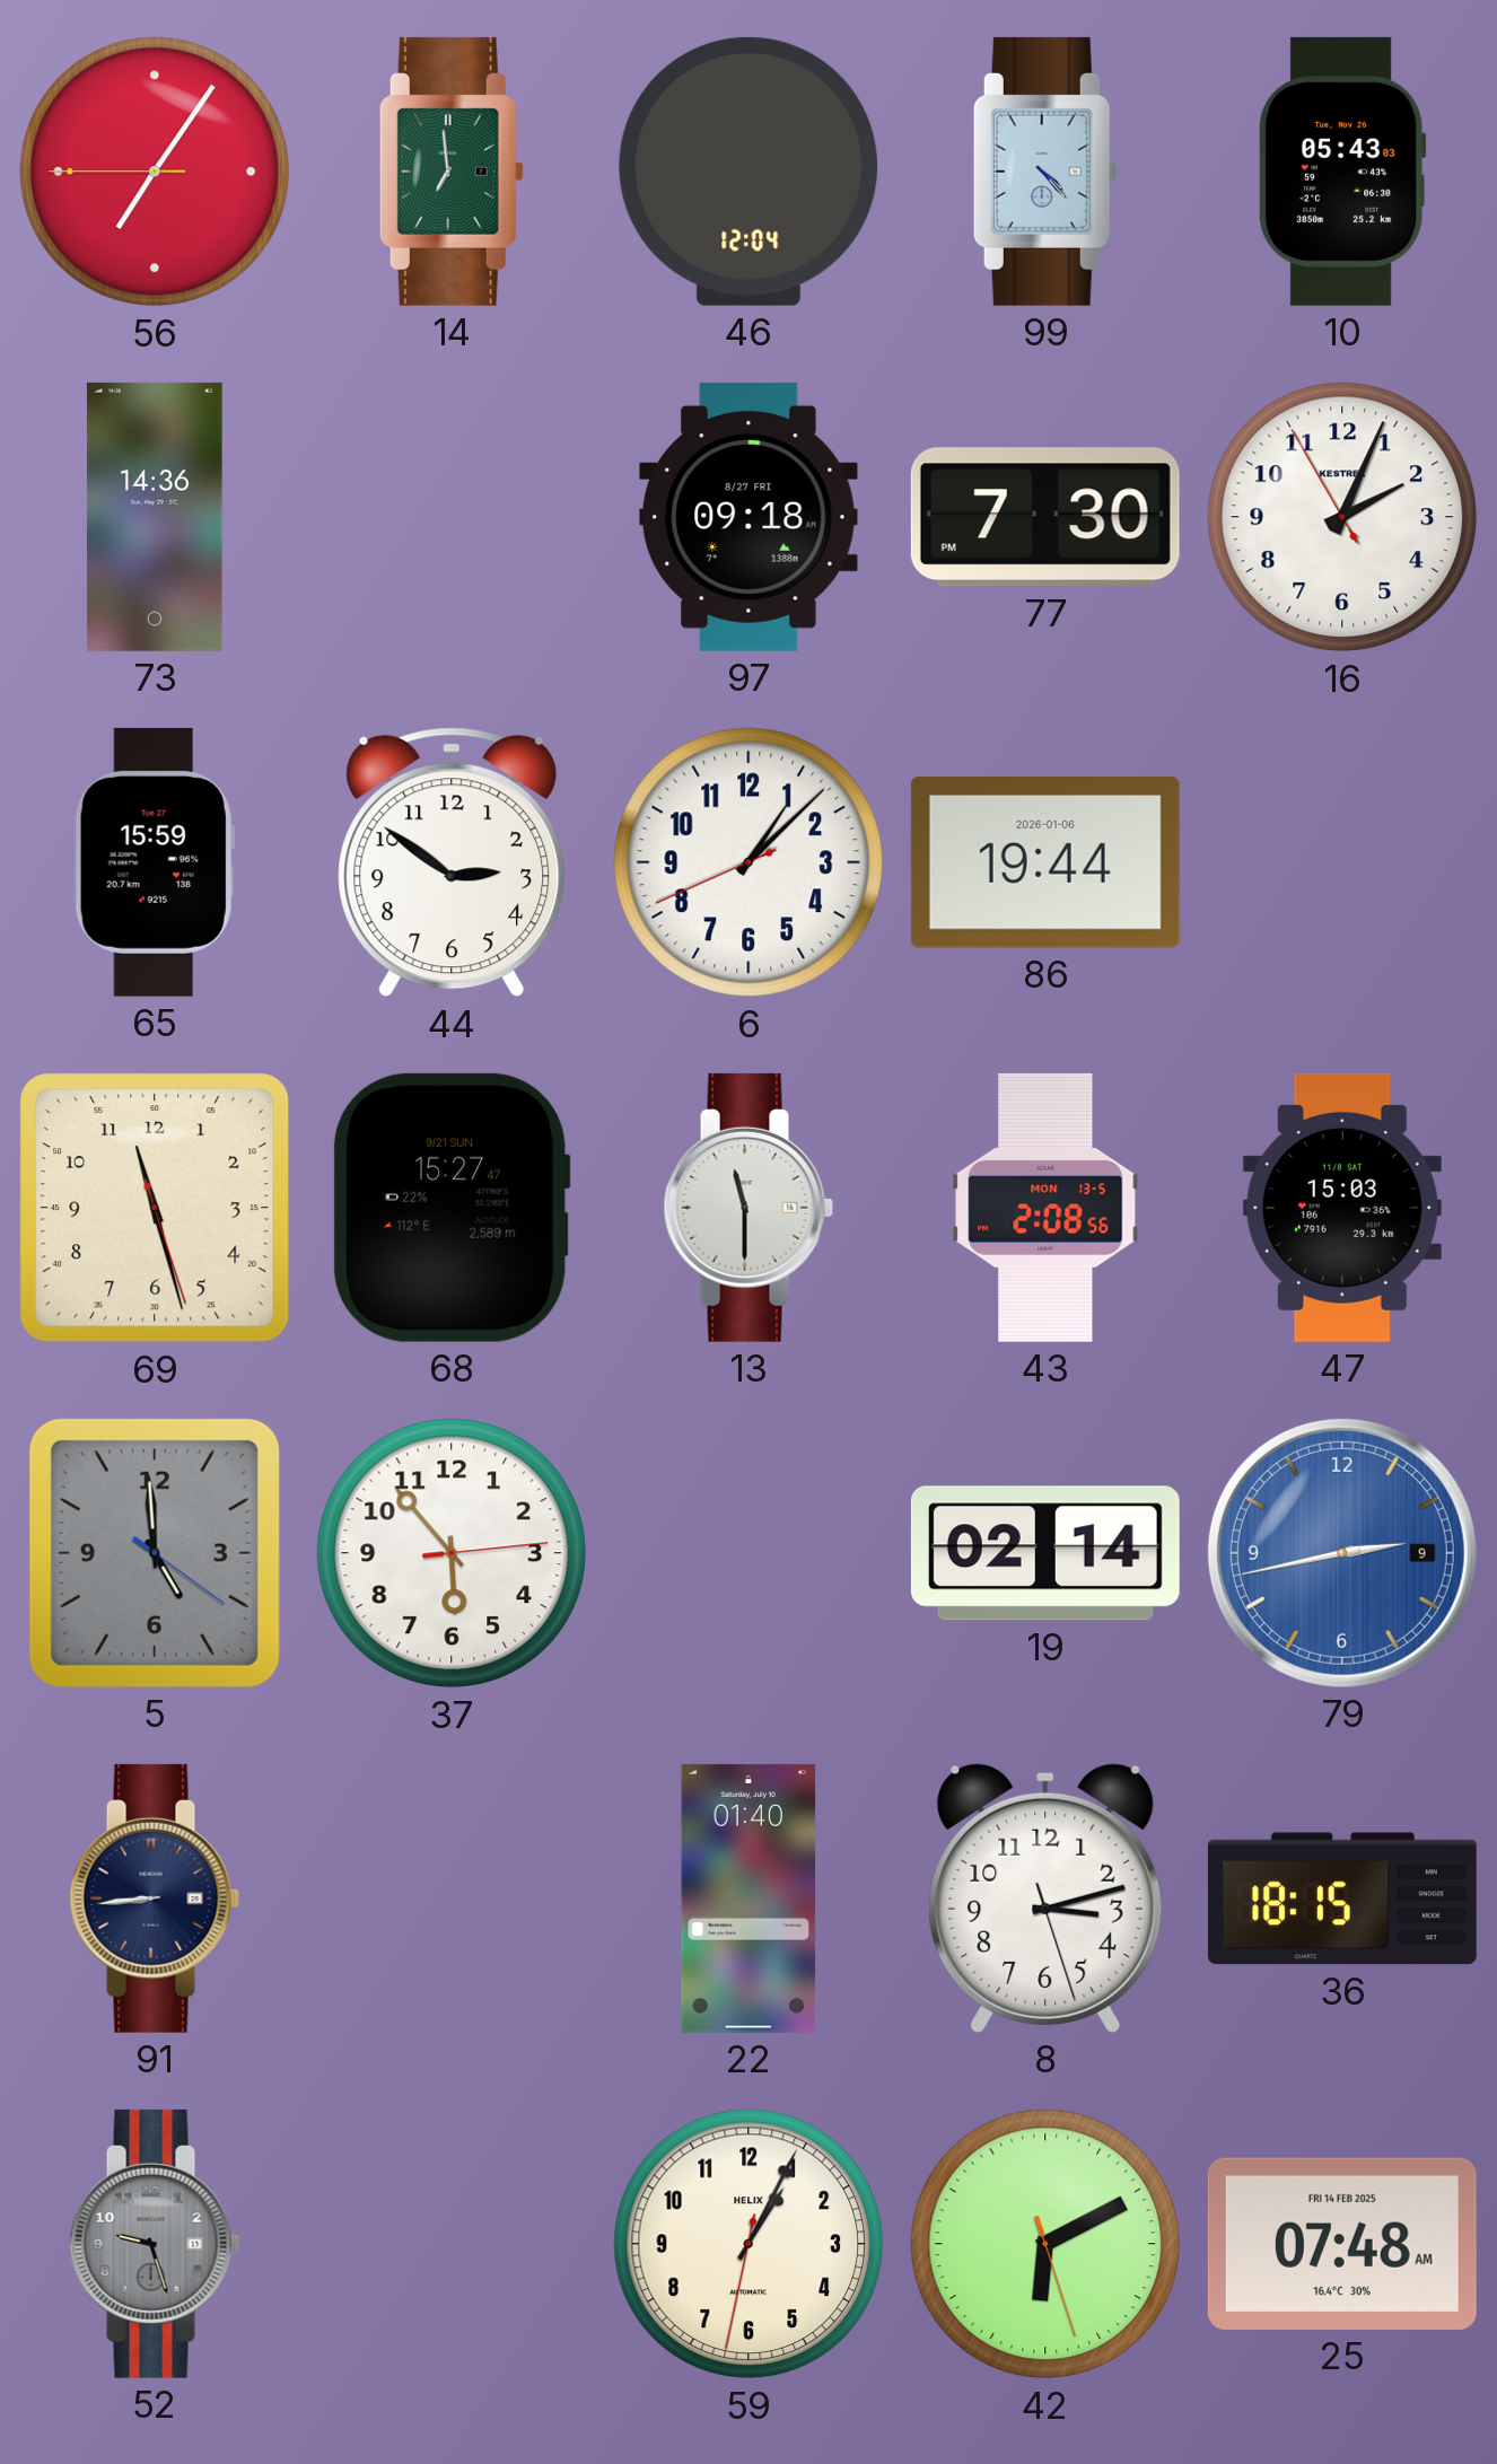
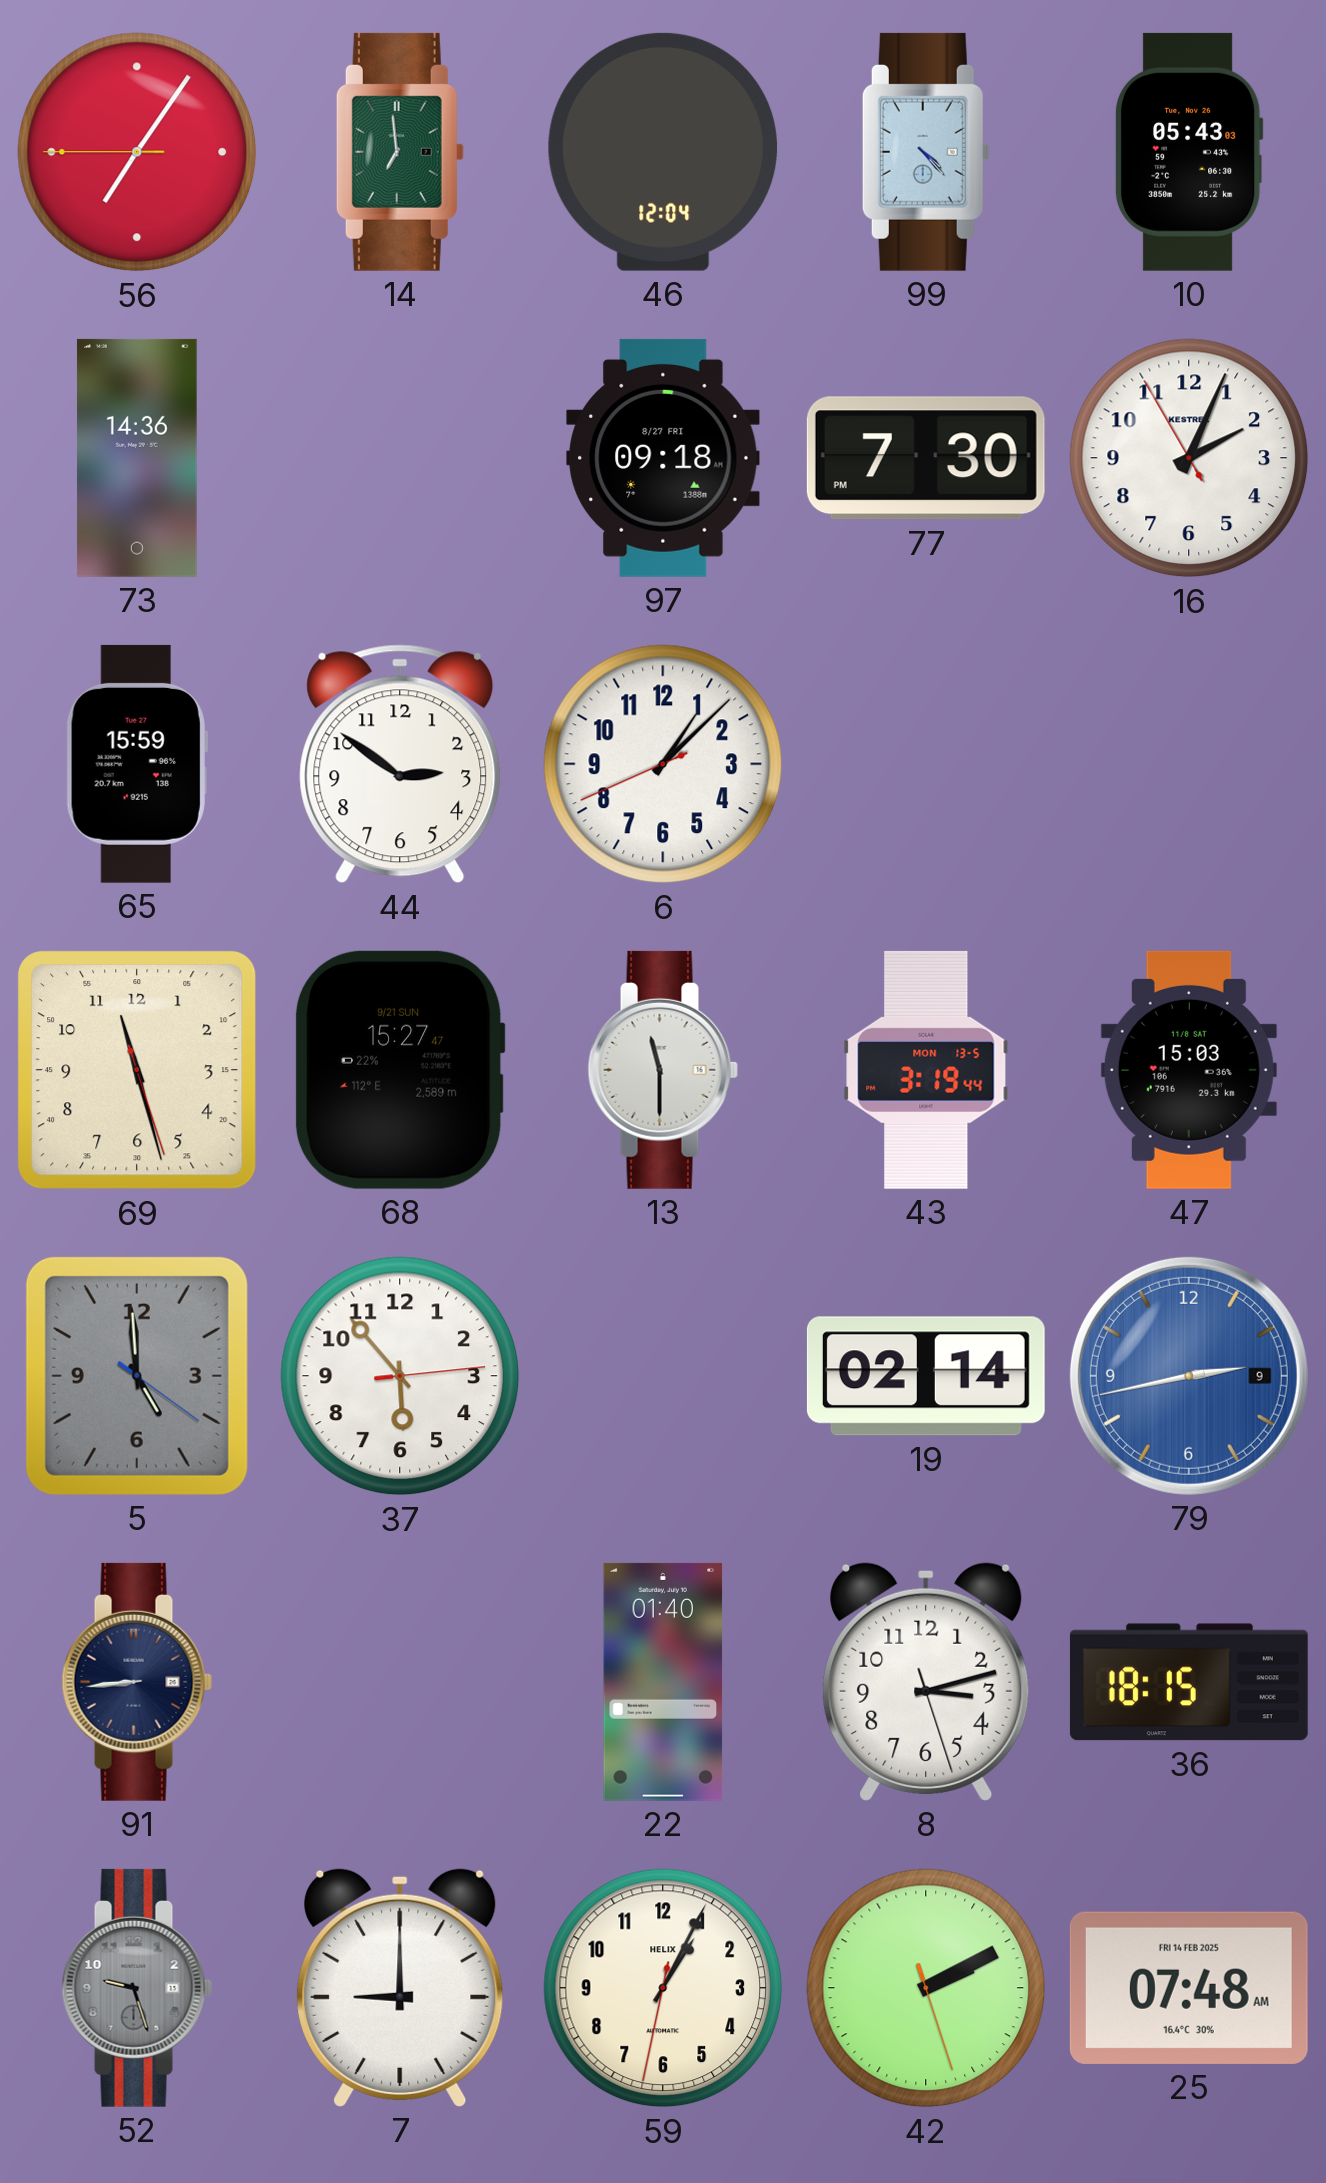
86: 19:44 -> none (1045, 862)
43: 2:08 -> 3:19 (926, 1070)
7: none -> 9:00 (400, 1988)
42: 6:10 -> 2:10 (926, 1988)
